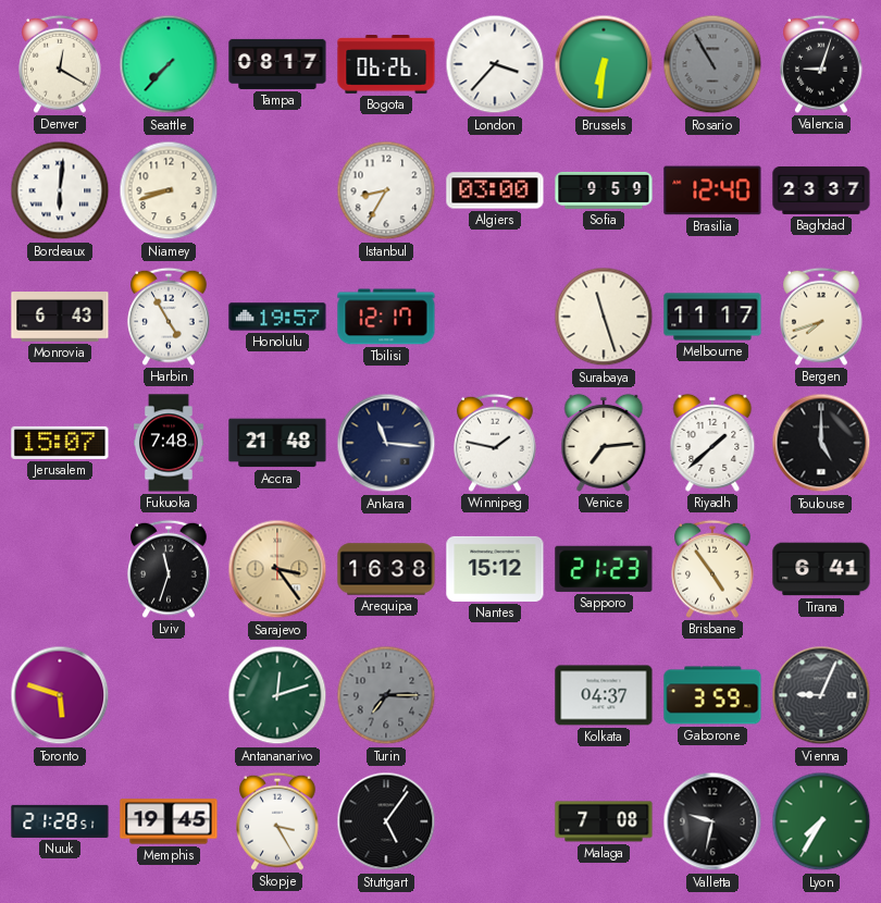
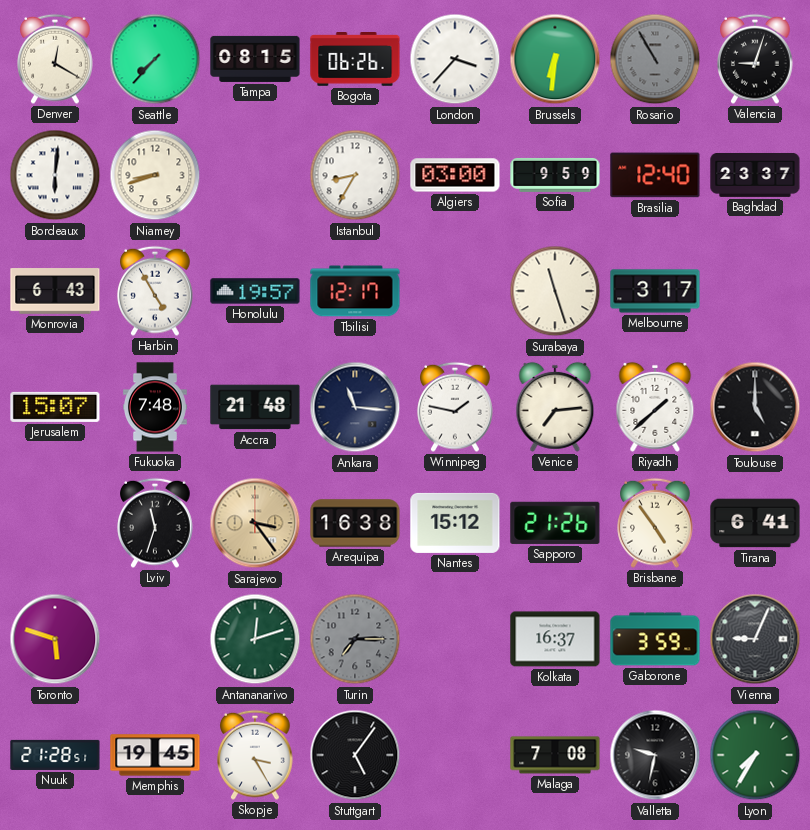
Tampa: 08:17 -> 08:15 (255, 59)
Melbourne: 11:17 -> 3:17 (655, 291)
Bergen: 7:42 -> none (821, 317)
Sapporo: 21:23 -> 21:26 (555, 523)
Kolkata: 04:37 -> 16:37 (555, 639)
